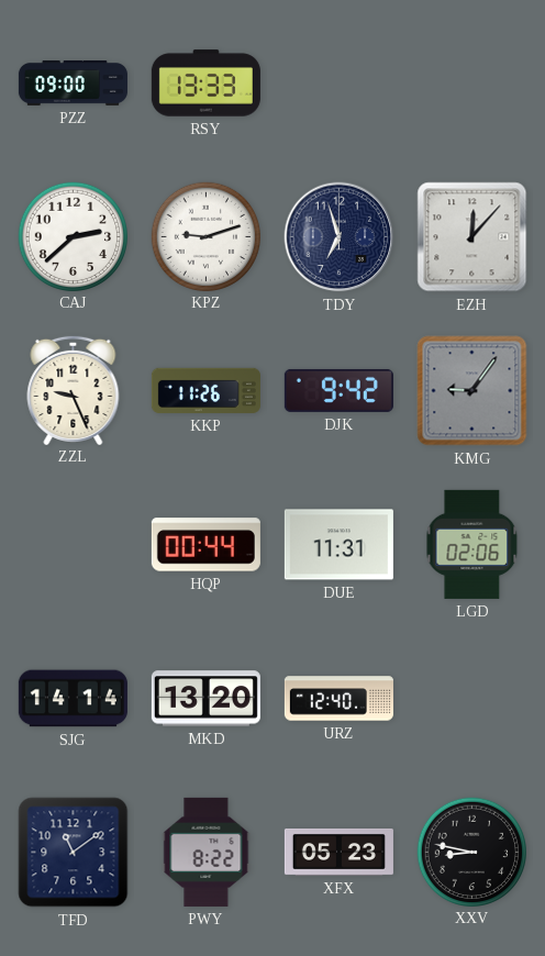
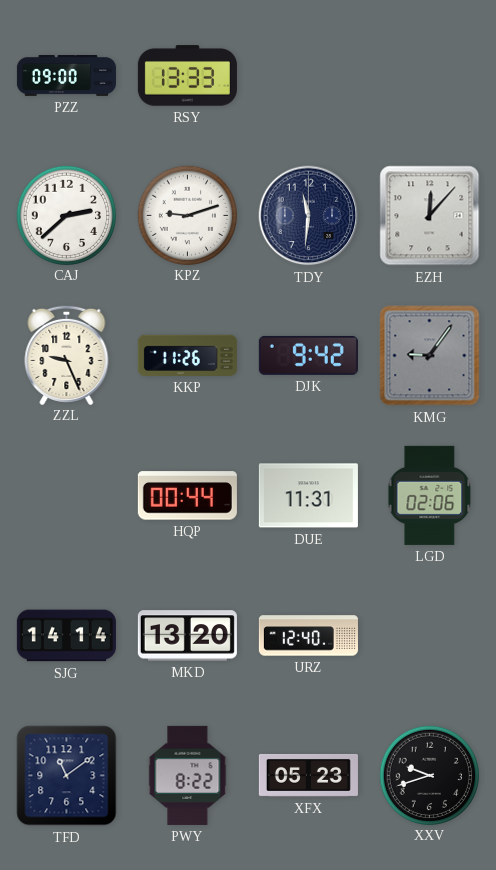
TDY: 6:57 -> 11:31 (309, 216)
XXV: 8:47 -> 9:42 (429, 775)
